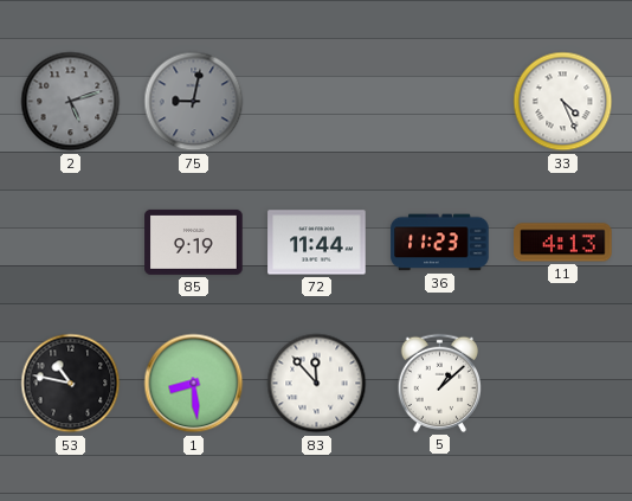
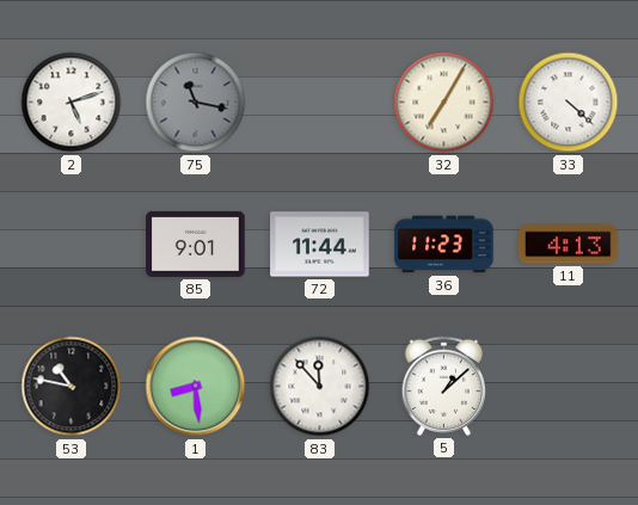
2 dial: grey -> white (72, 103)
75: 9:02 -> 11:17 (196, 103)
32: none -> 7:05 (444, 103)
33: 4:26 -> 4:22 (569, 103)
85: 9:19 -> 9:01 (196, 244)
